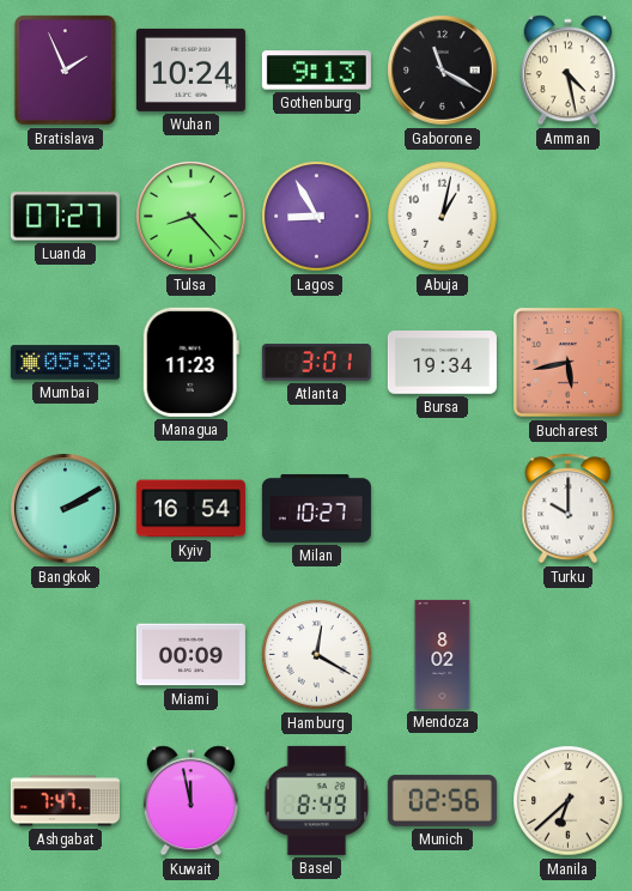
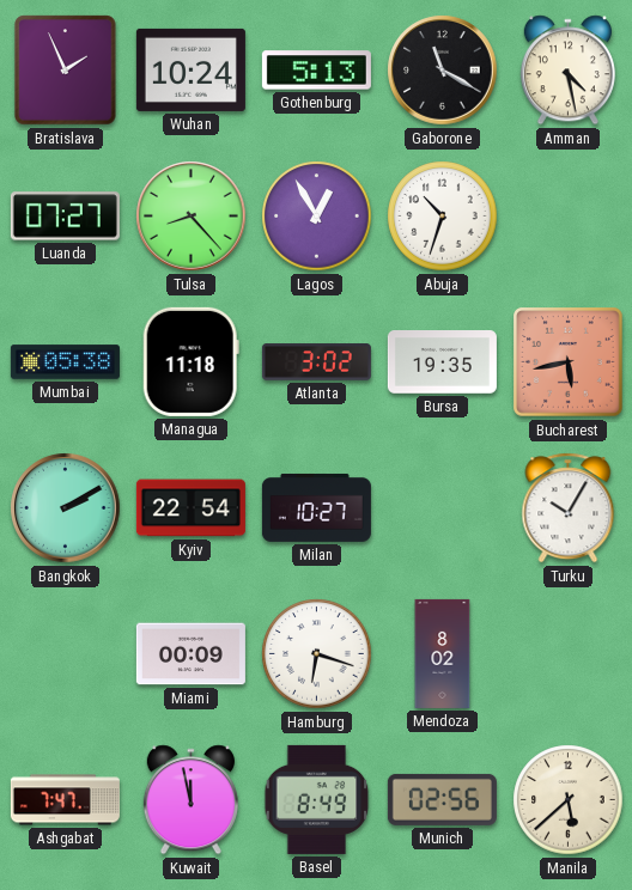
Gothenburg: 9:13 -> 5:13 (316, 71)
Lagos: 8:55 -> 12:55 (317, 217)
Abuja: 1:02 -> 10:33 (443, 217)
Managua: 11:23 -> 11:18 (190, 361)
Atlanta: 3:01 -> 3:02 (316, 362)
Bursa: 19:34 -> 19:35 (442, 362)
Kyiv: 16:54 -> 22:54 (190, 508)
Turku: 10:00 -> 10:05 (569, 508)
Hamburg: 12:20 -> 6:18 (317, 654)
Manila: 6:38 -> 5:38 (569, 800)
